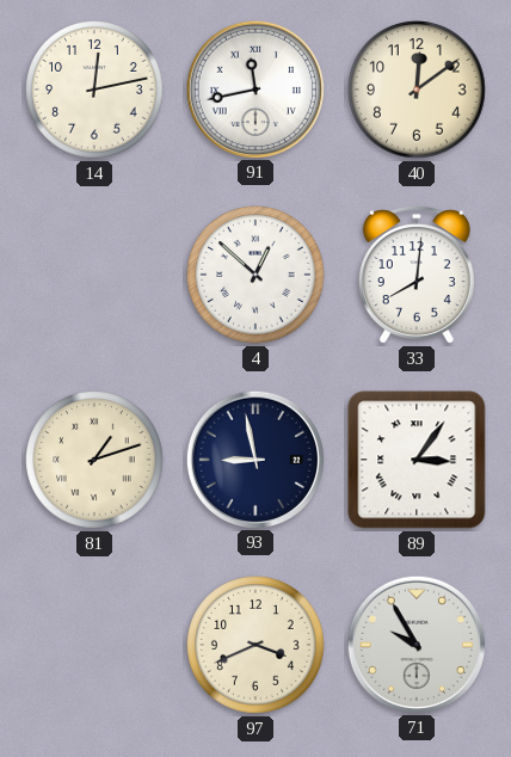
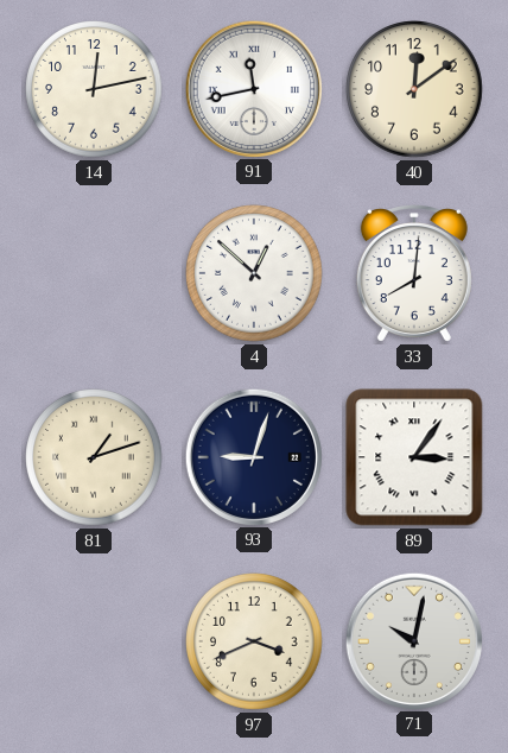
93: 8:58 -> 9:03 (253, 456)
71: 9:55 -> 10:02 (413, 640)
